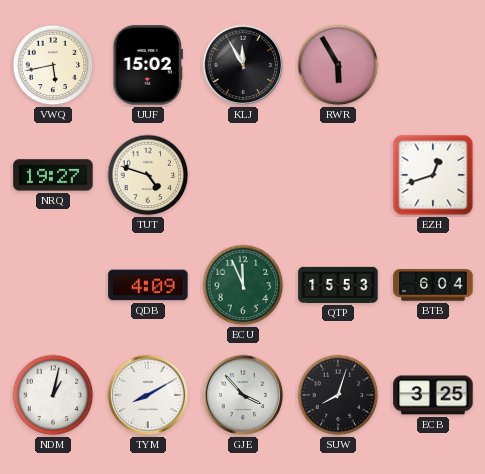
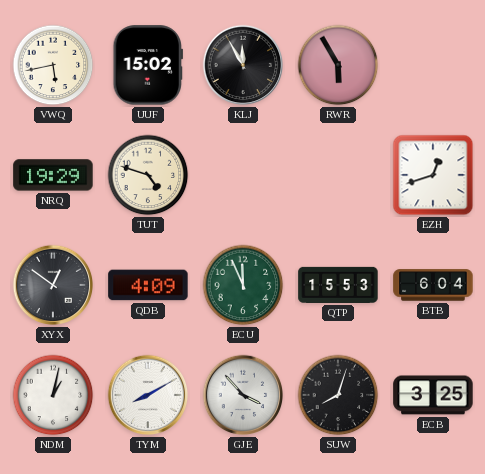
NRQ: 19:27 -> 19:29 (53, 175)
XYX: none -> 12:51 (53, 285)
